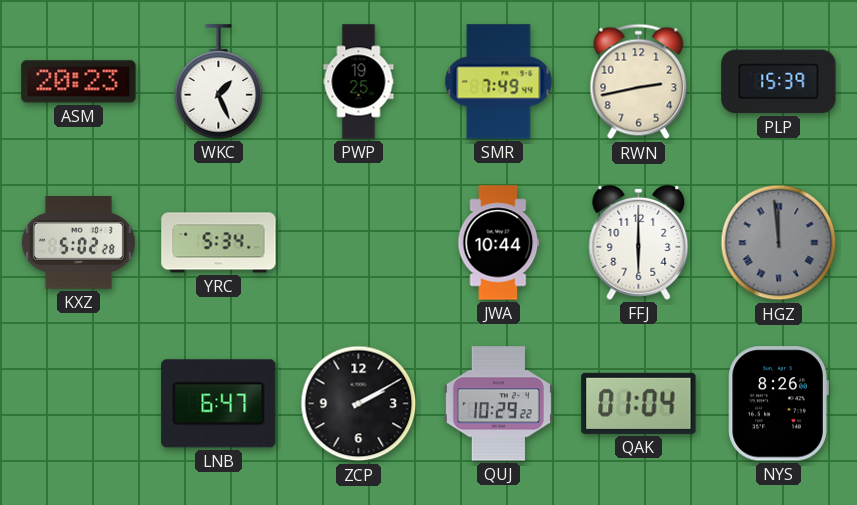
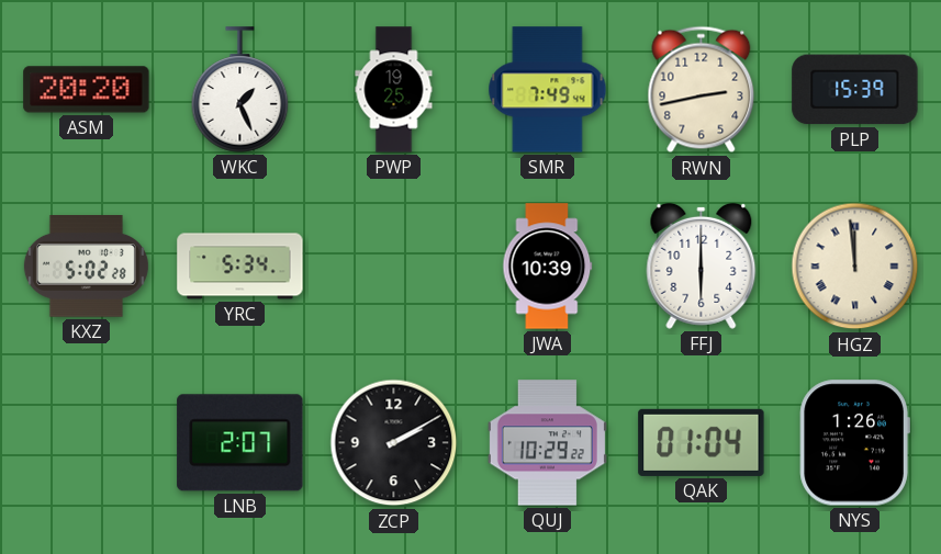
ASM: 20:23 -> 20:20 (87, 90)
JWA: 10:44 -> 10:39 (548, 267)
HGZ dial: grey -> cream (855, 267)
LNB: 6:47 -> 2:07 (240, 443)
NYS: 8:26 -> 1:26 (854, 443)
